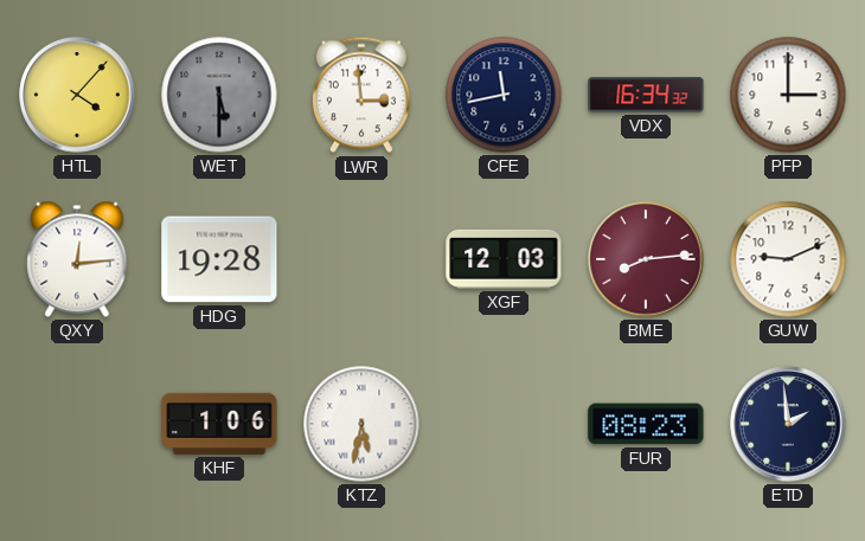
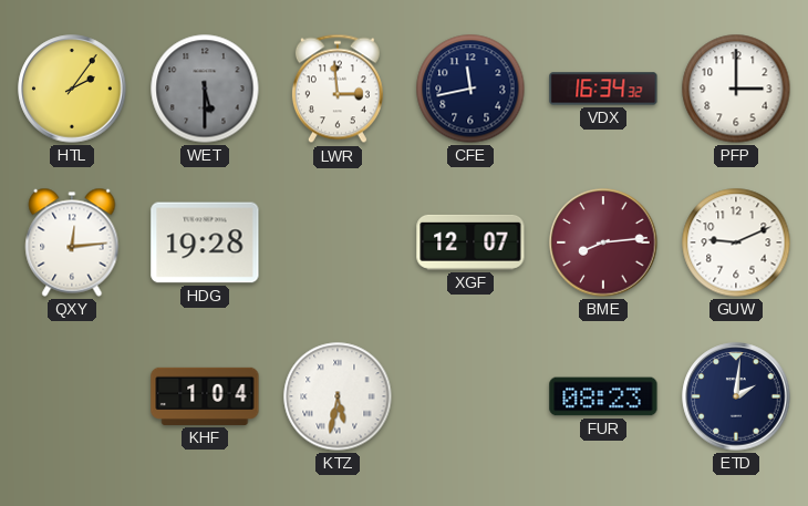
HTL: 4:07 -> 2:06 (72, 89)
XGF: 12:03 -> 12:07 (470, 242)
KHF: 1:06 -> 1:04 (205, 396)
ETD: 1:59 -> 2:01 (736, 396)
